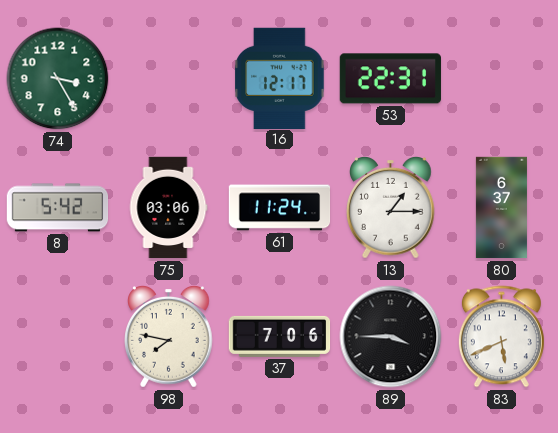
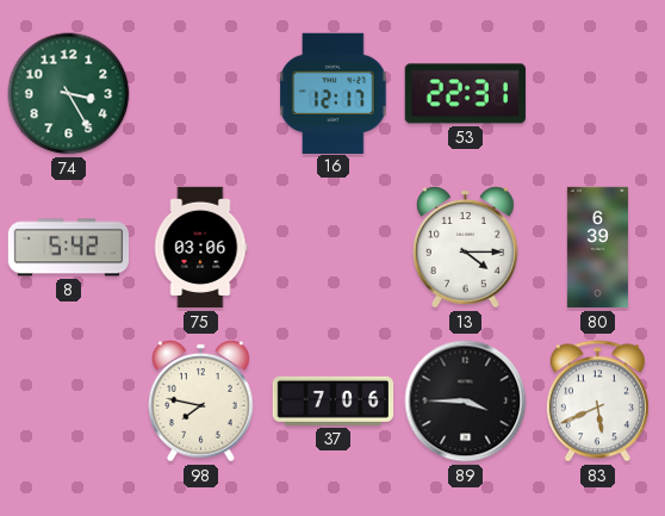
61: 11:24 -> none (280, 208)
13: 1:15 -> 4:15 (466, 248)
80: 6:37 -> 6:39 (597, 248)
